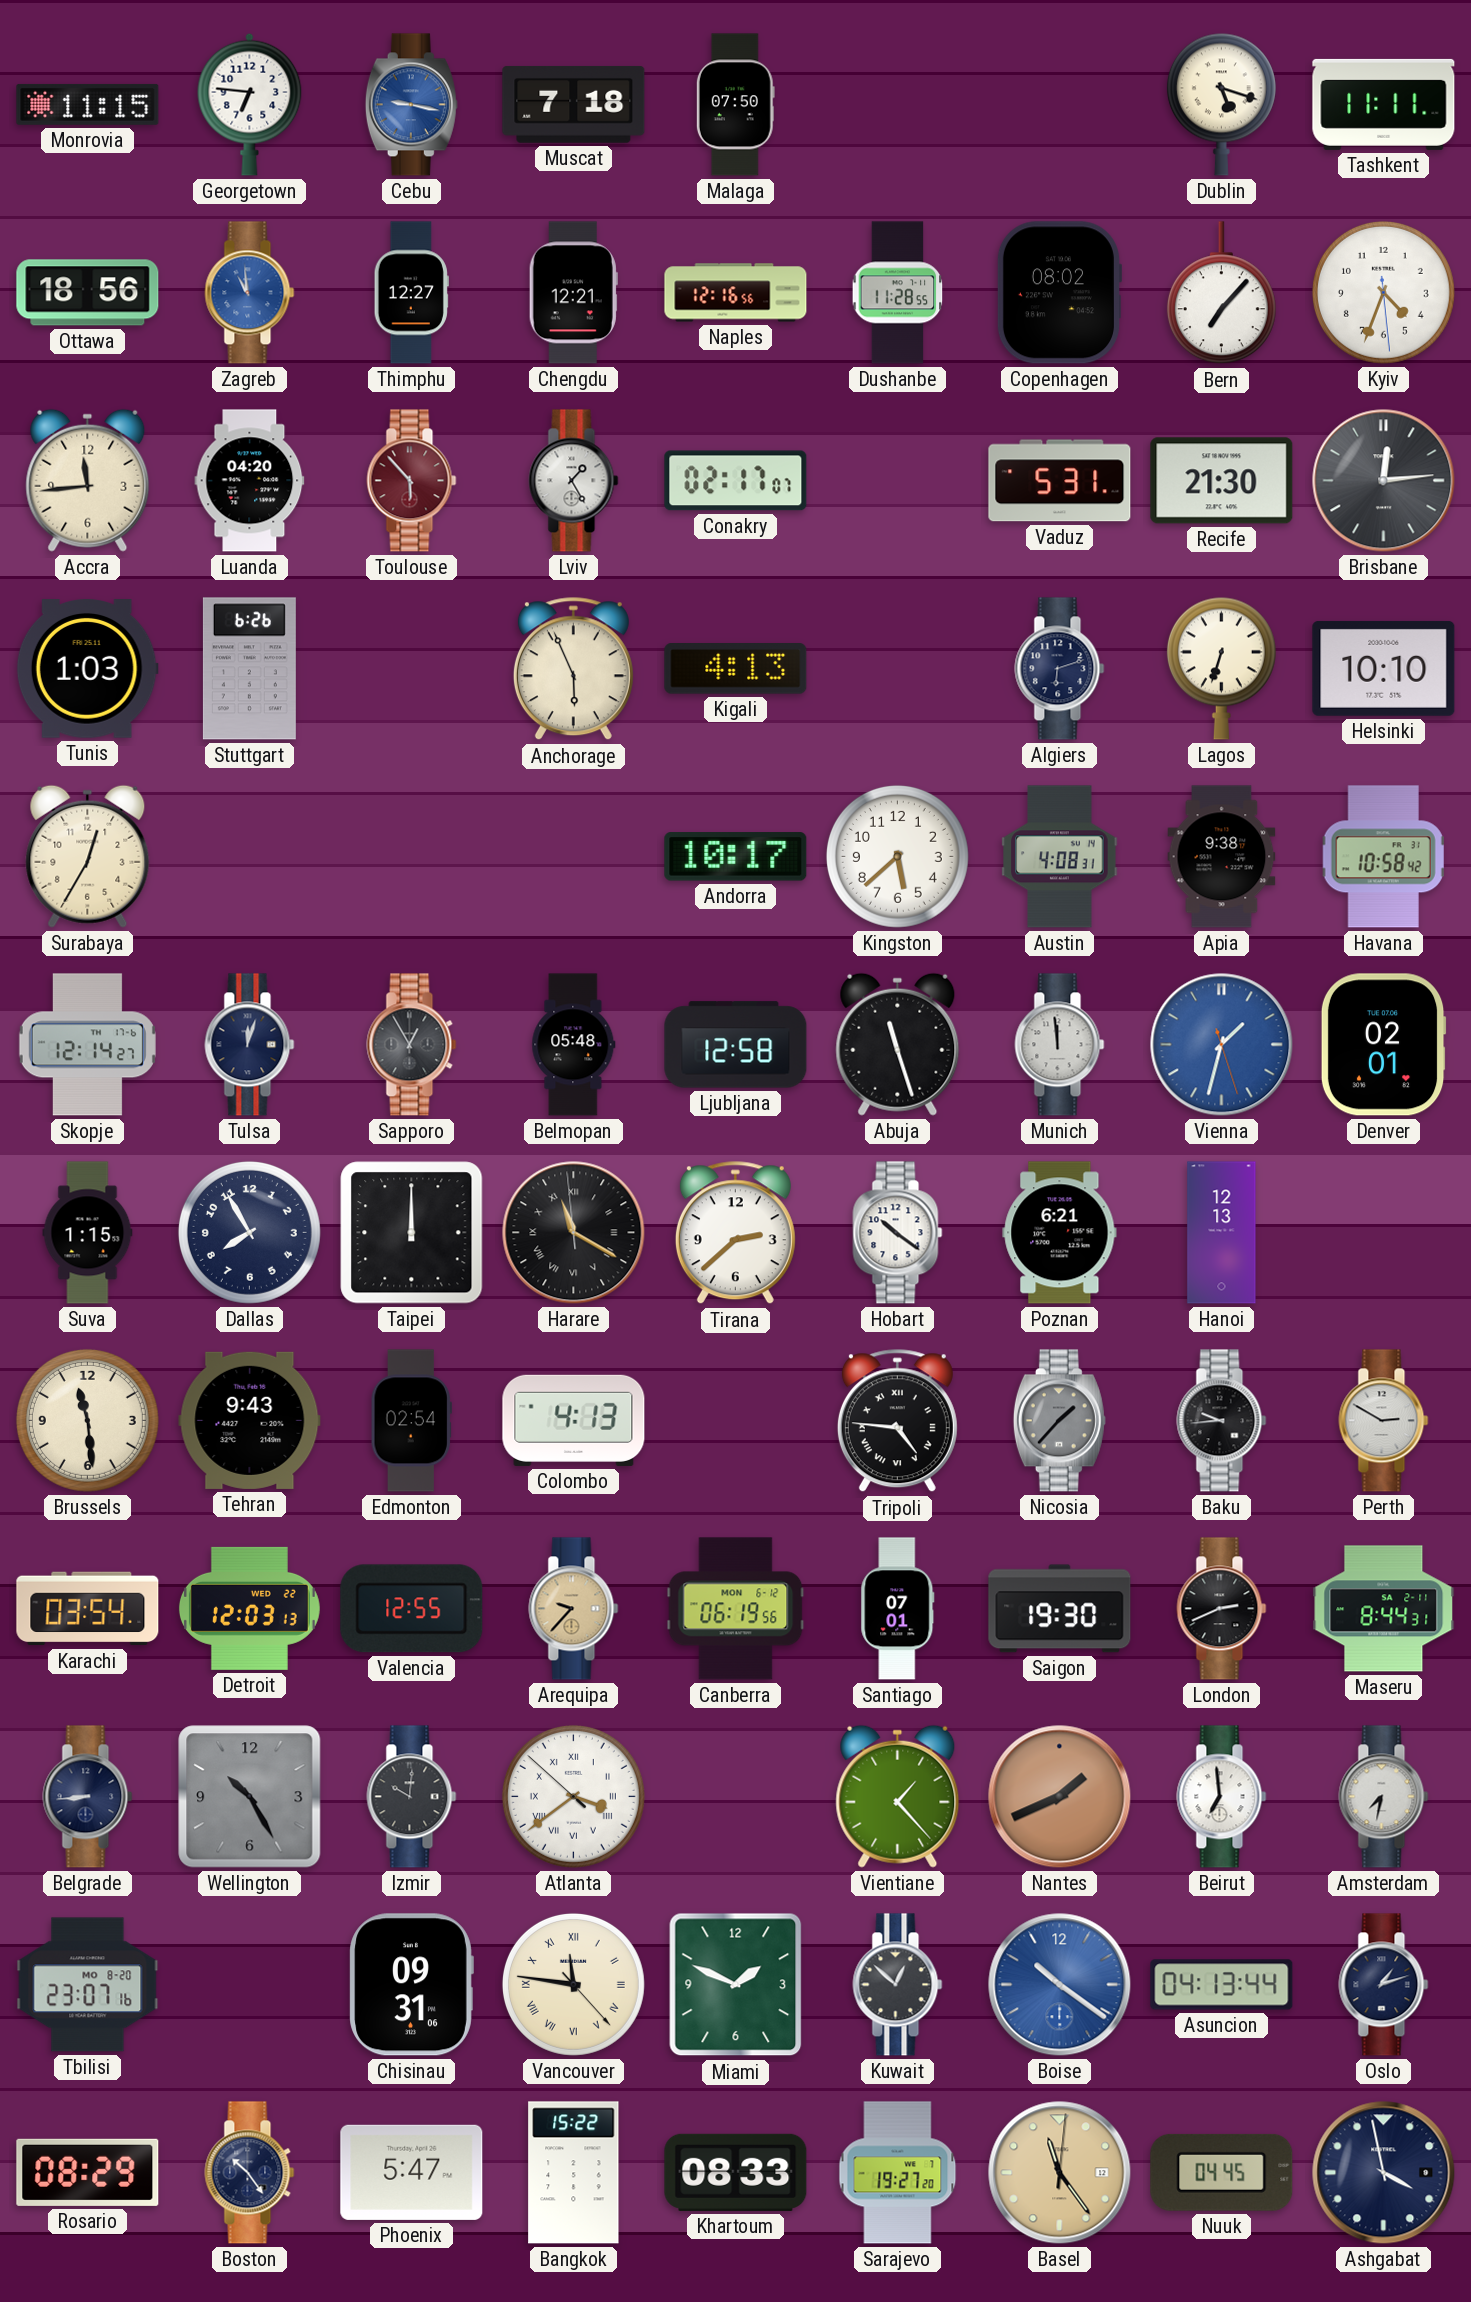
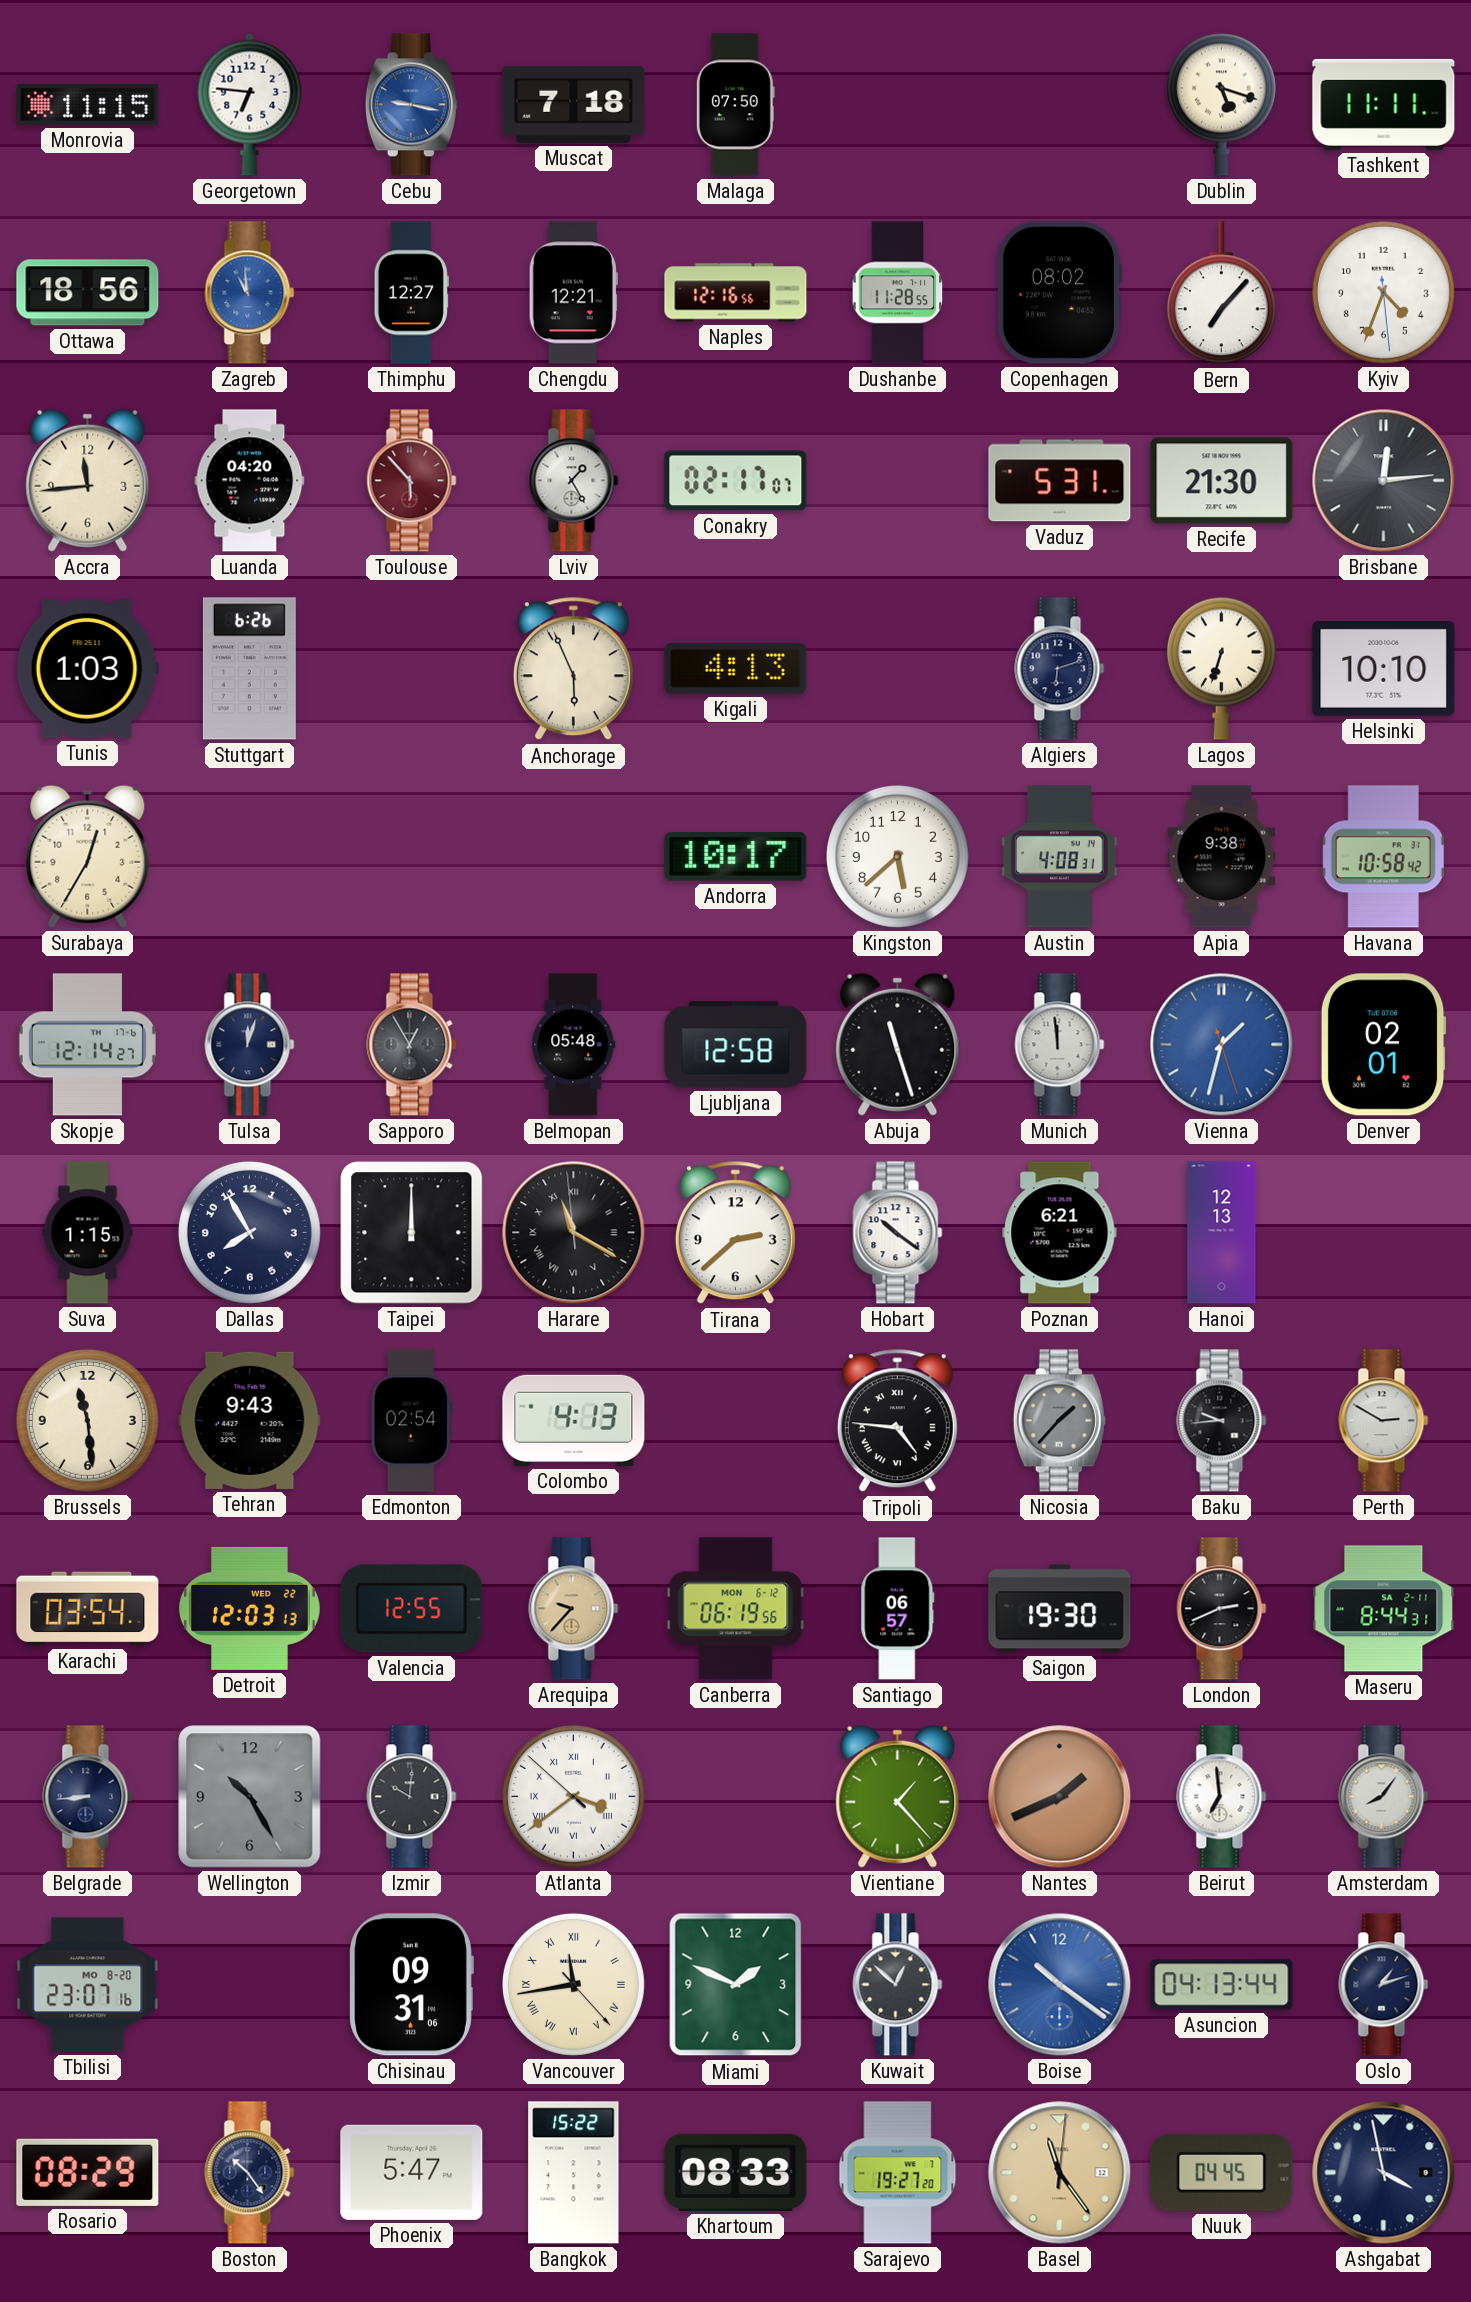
Santiago: 07:01 -> 06:57 (898, 1609)
Amsterdam: 7:32 -> 8:06 (1384, 1797)
Vancouver: 11:46 -> 11:43 (573, 1984)
